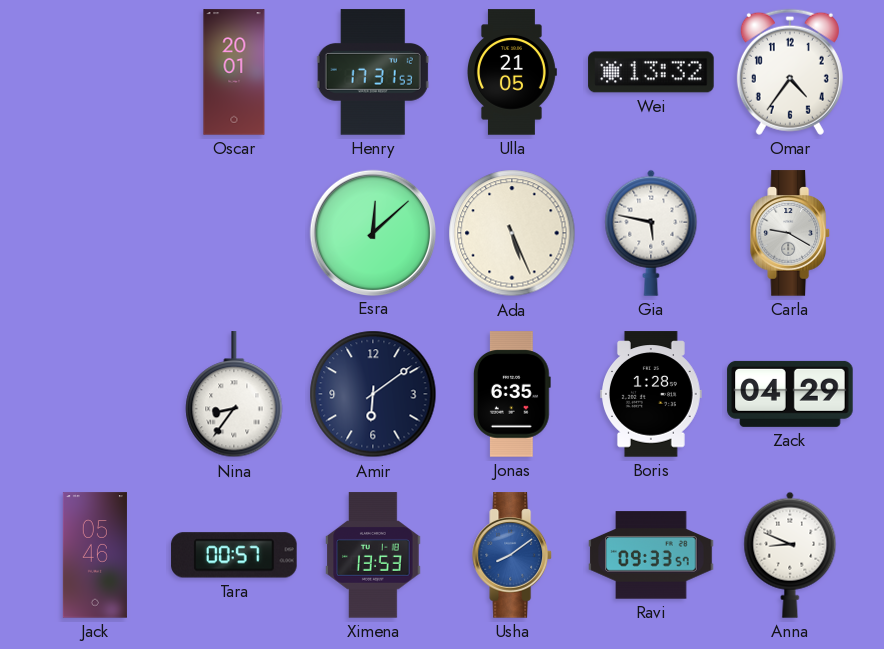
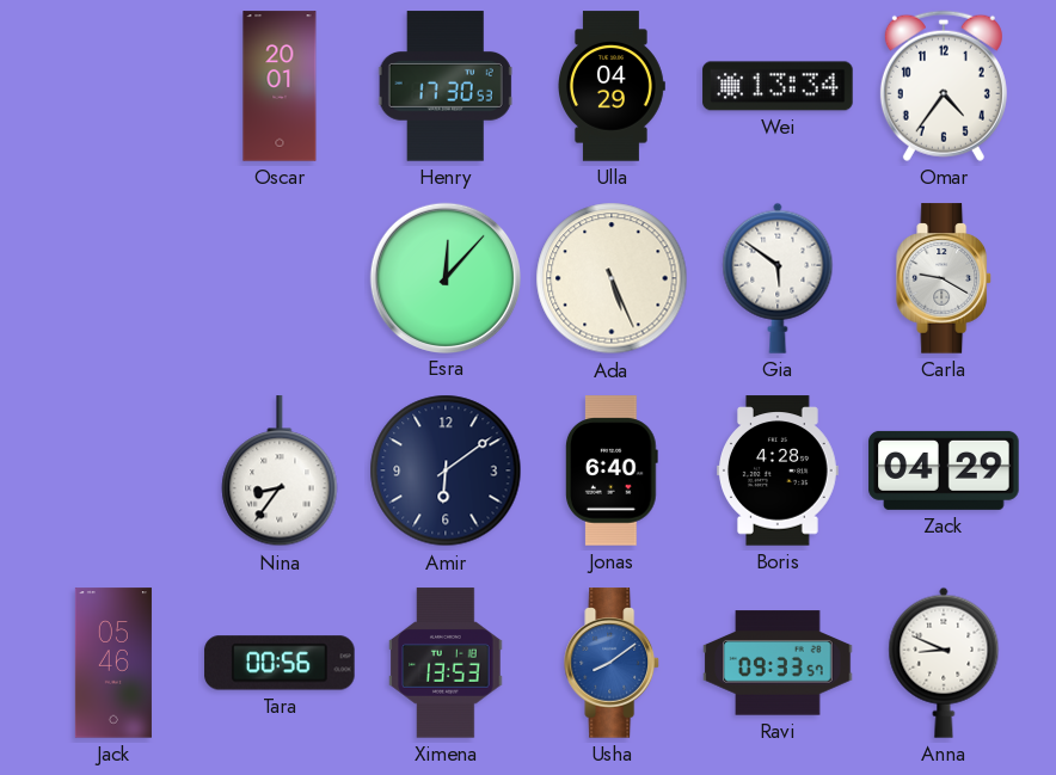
Henry: 17:31 -> 17:30 (446, 86)
Ulla: 21:05 -> 04:29 (612, 86)
Wei: 13:32 -> 13:34 (778, 86)
Esra: 12:08 -> 12:07 (444, 277)
Gia: 5:47 -> 5:51 (778, 278)
Jonas: 6:35 -> 6:40 (612, 470)
Boris: 1:28 -> 4:28 (779, 470)
Tara: 00:57 -> 00:56 (280, 663)
